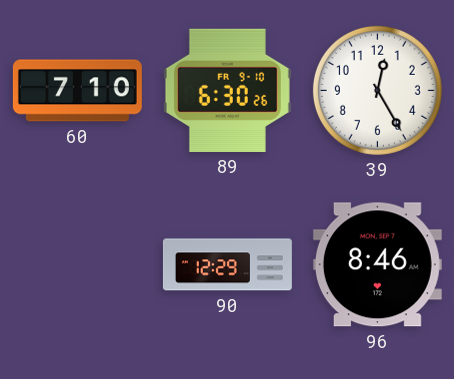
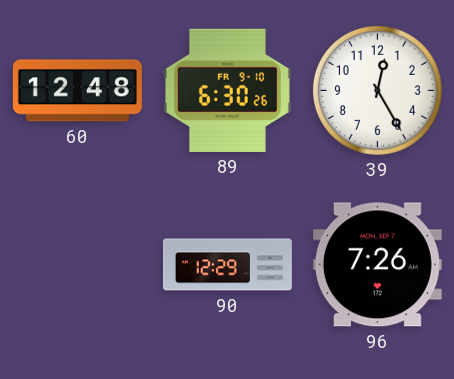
60: 7:10 -> 12:48 (77, 91)
96: 8:46 -> 7:26 (377, 265)
